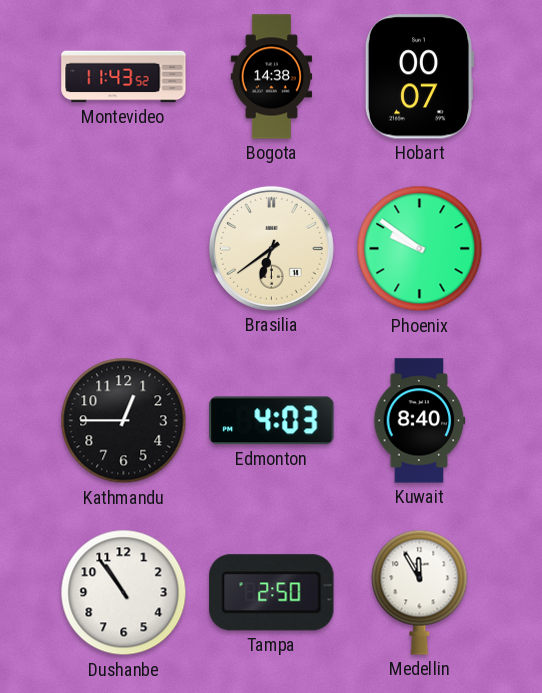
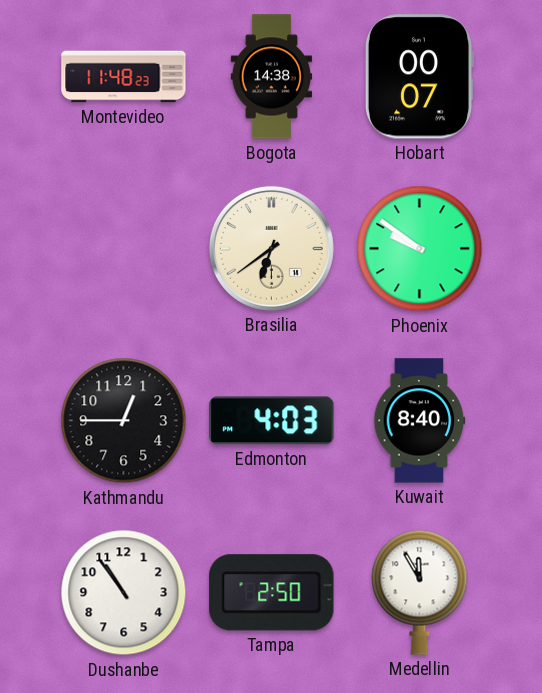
Montevideo: 11:43 -> 11:48 (124, 77)
